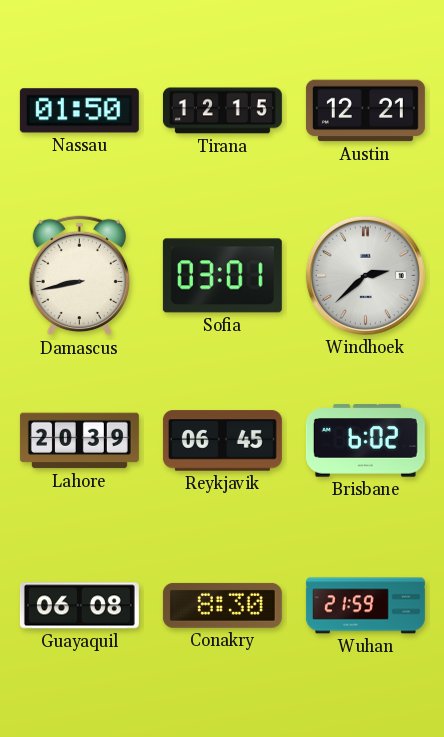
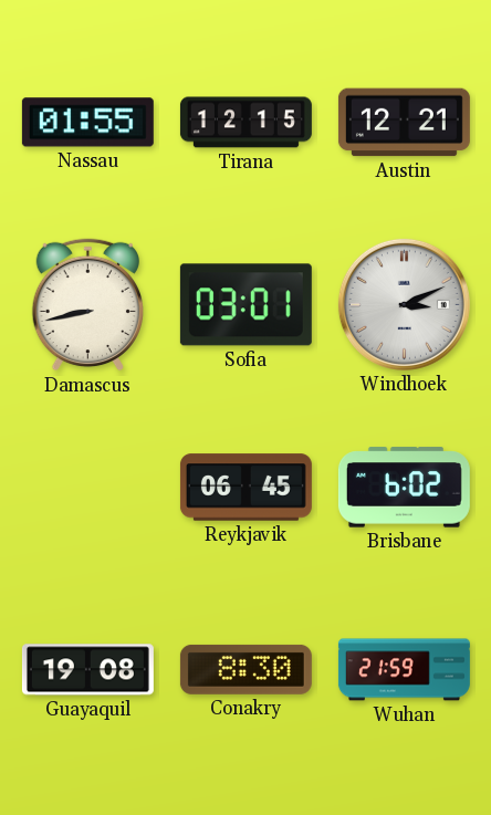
Nassau: 01:50 -> 01:55 (87, 123)
Windhoek: 2:38 -> 3:11 (404, 304)
Lahore: 20:39 -> none (79, 441)
Guayaquil: 06:08 -> 19:08 (87, 670)
